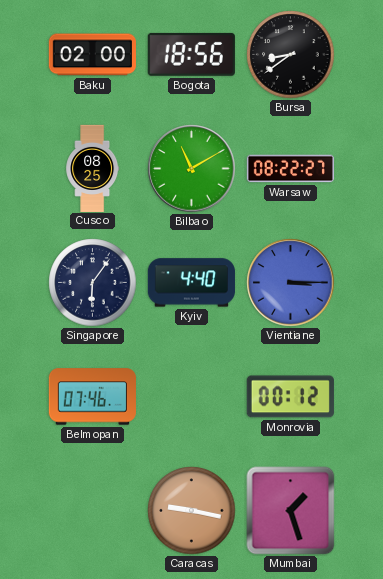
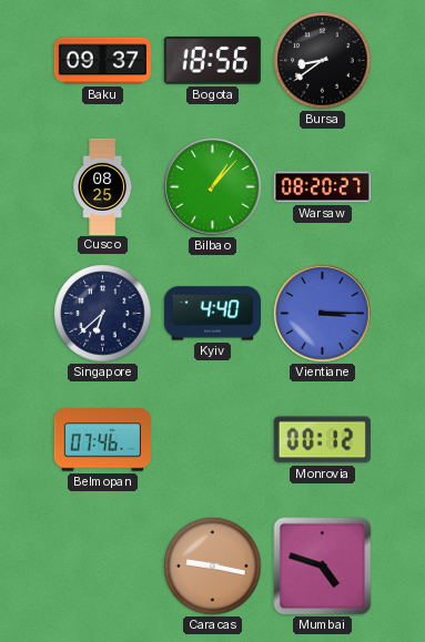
Baku: 02:00 -> 09:37 (102, 61)
Bilbao: 11:10 -> 1:07 (213, 187)
Warsaw: 08:22 -> 08:20 (322, 187)
Singapore: 6:06 -> 6:38 (103, 314)
Mumbai: 1:27 -> 4:48 (323, 567)
